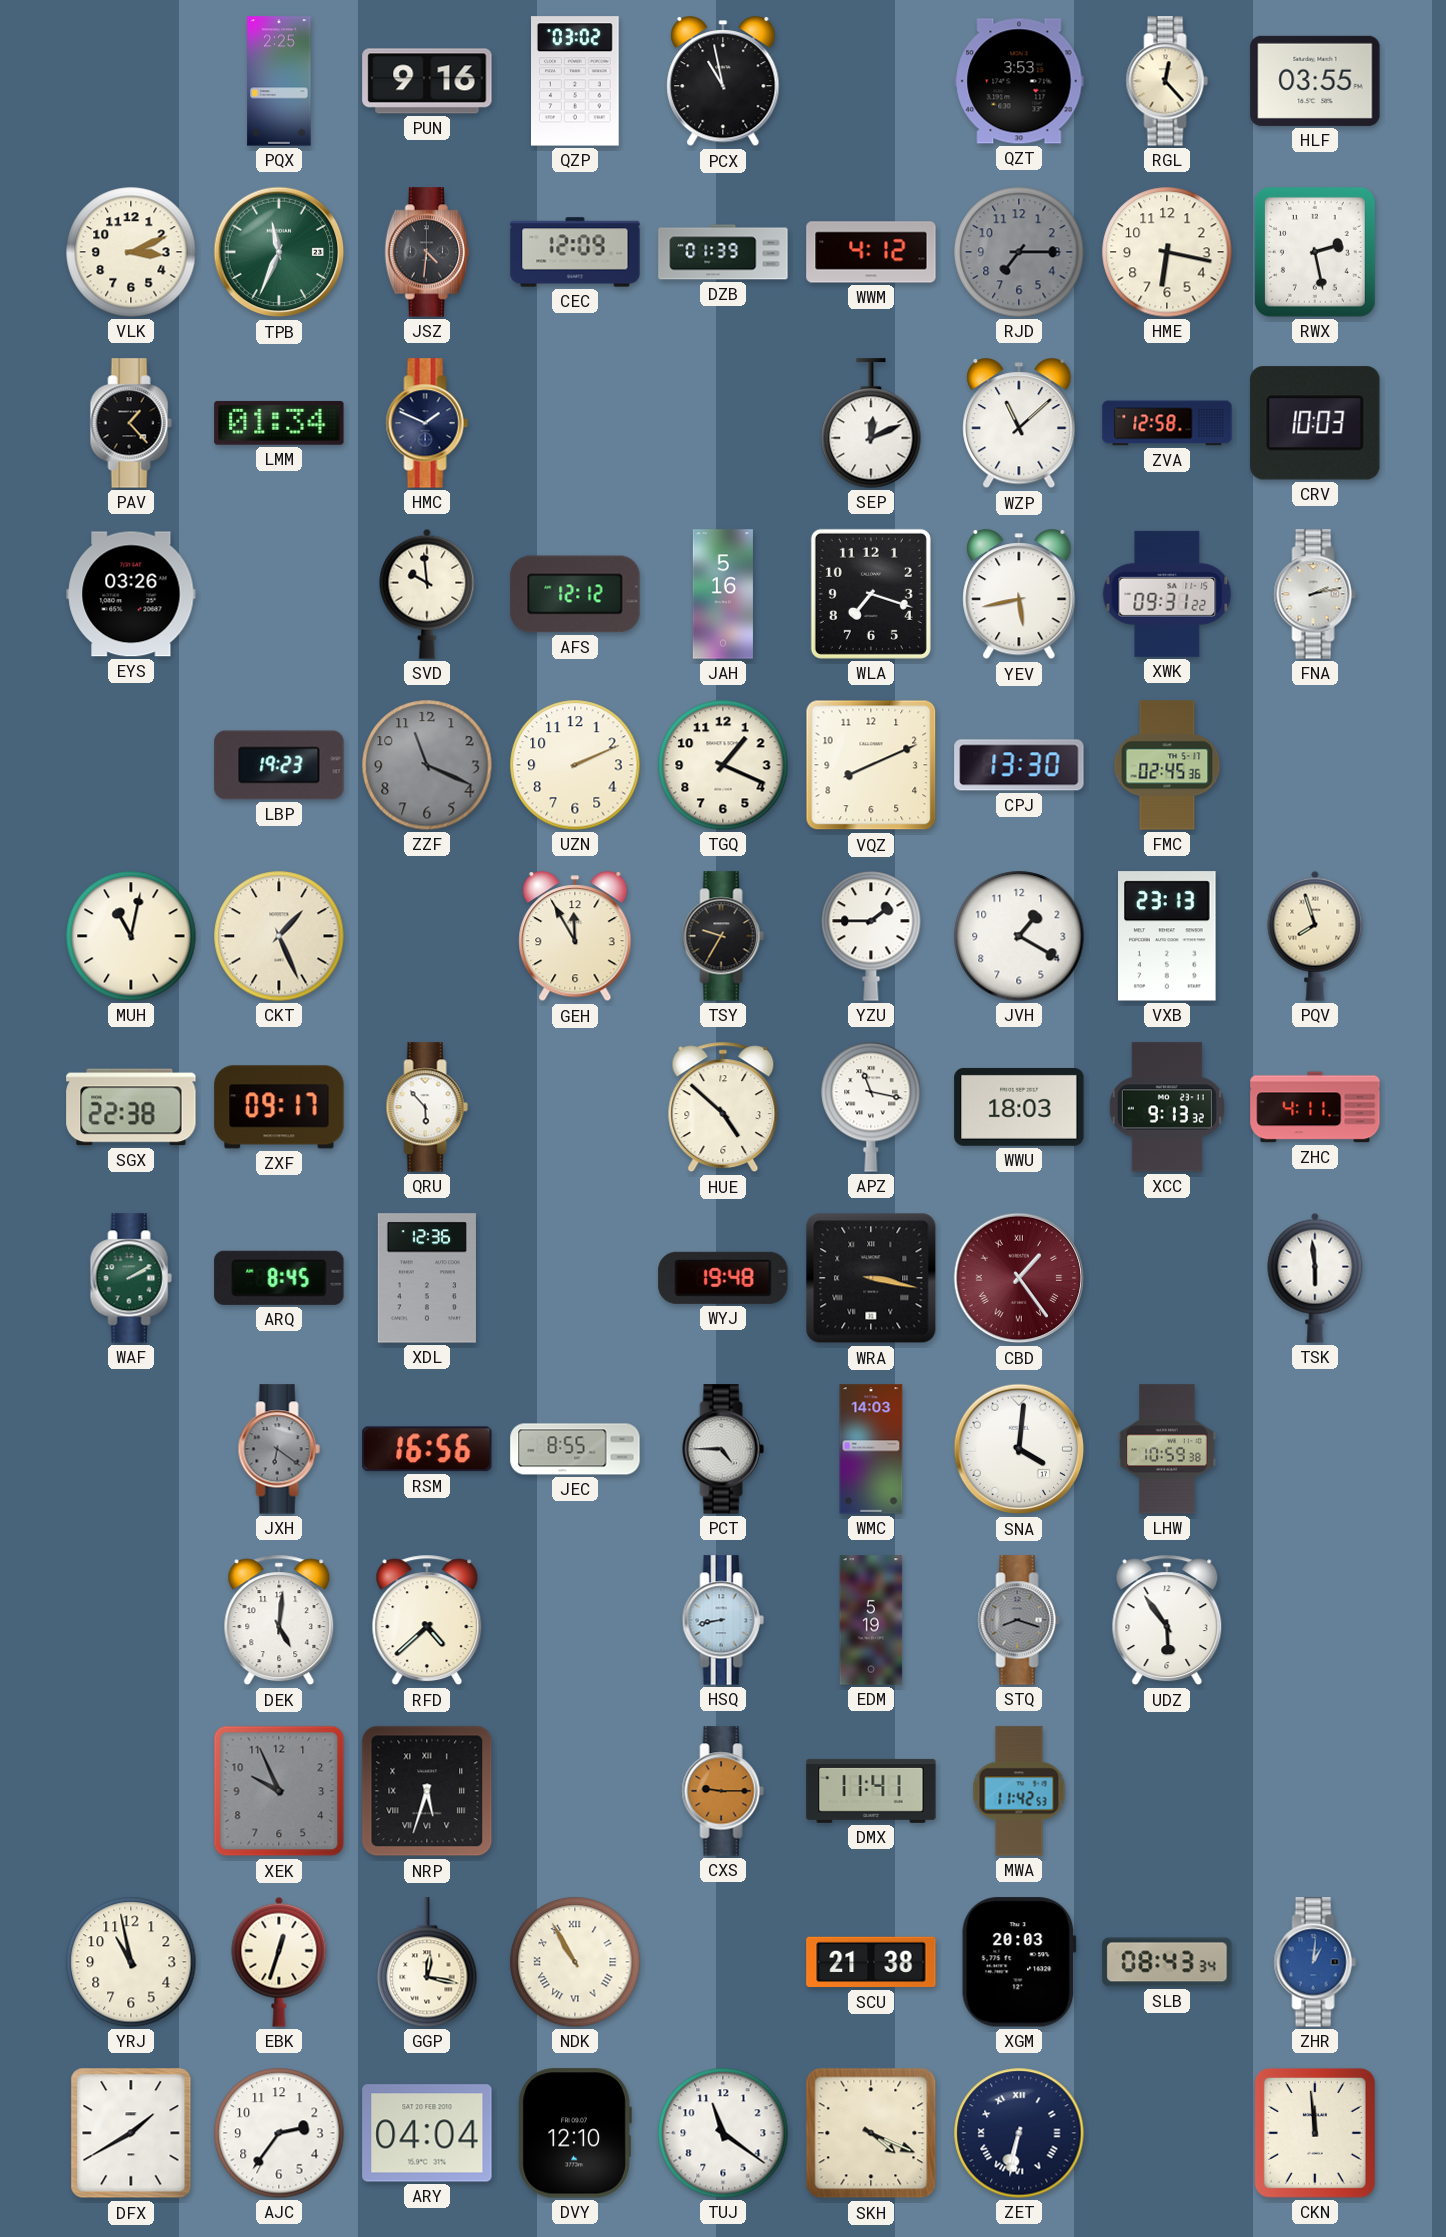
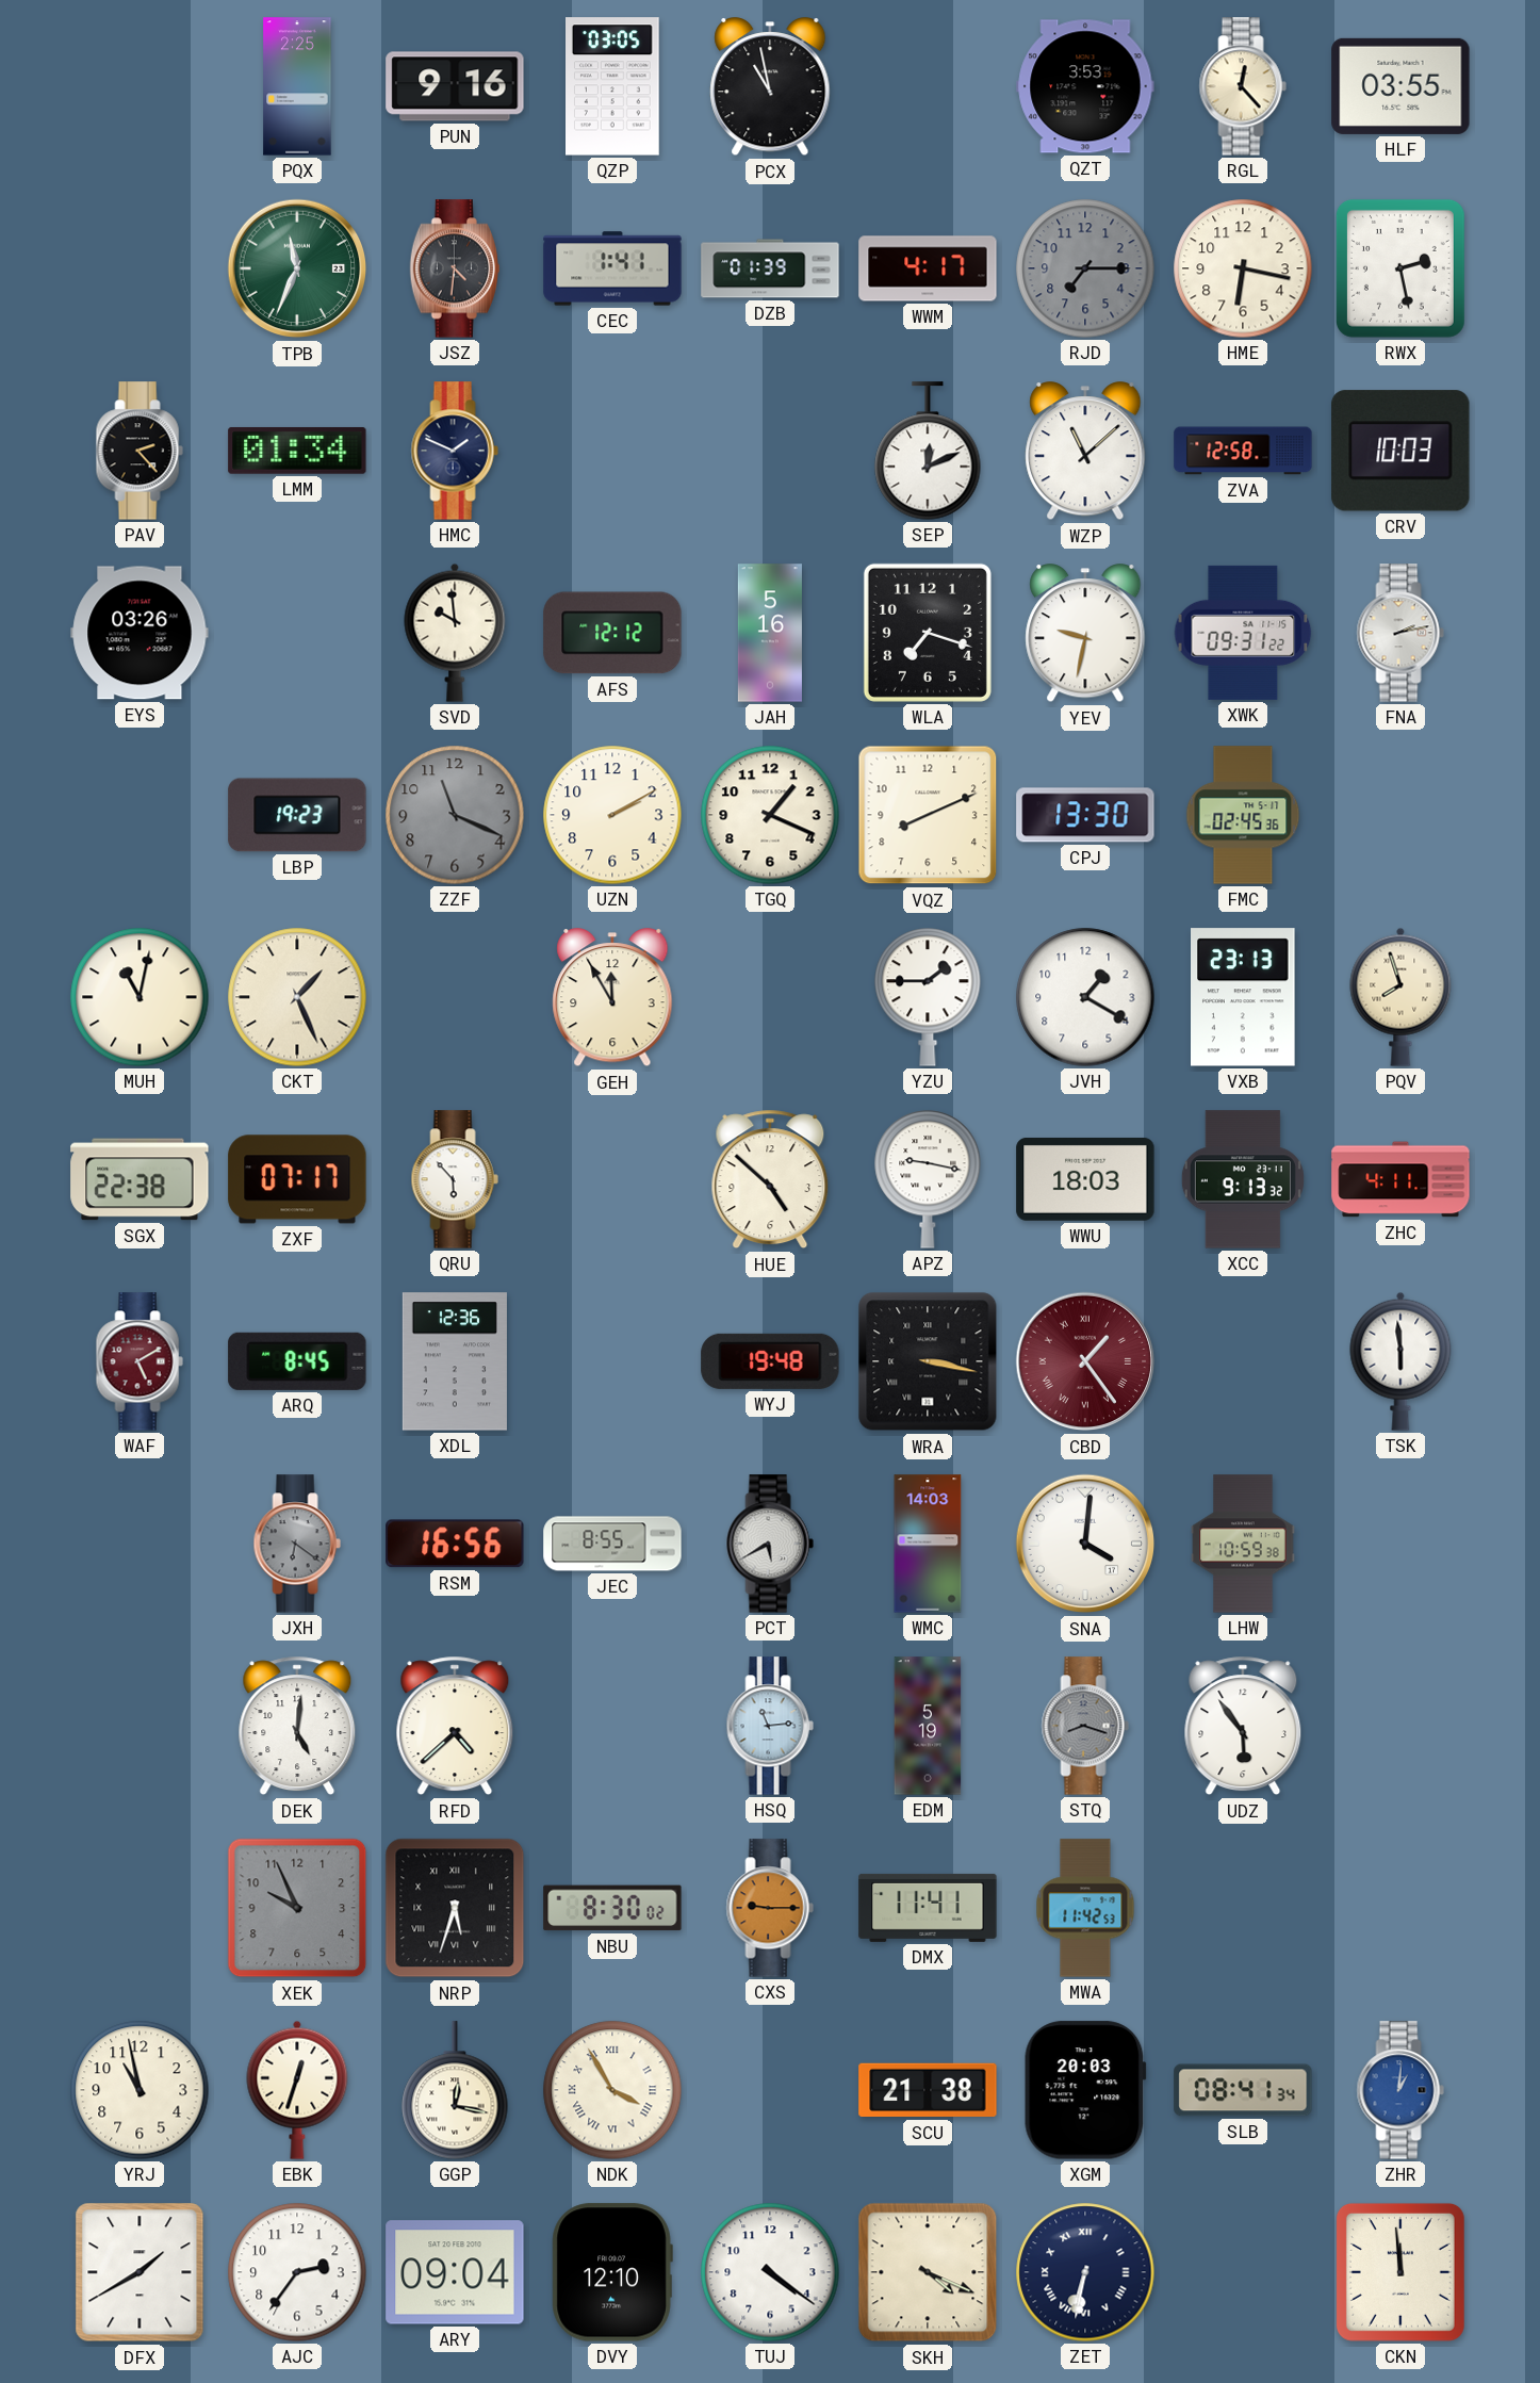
QZP: 03:02 -> 03:05 (613, 86)
VLK: 3:11 -> none (131, 252)
CEC: 12:09 -> 1:41 (612, 268)
WWM: 4:12 -> 4:17 (928, 268)
PAV: 1:23 -> 2:23 (140, 451)
YEV: 5:43 -> 9:32 (1085, 634)
UZN: 2:11 -> 2:10 (612, 815)
TSY: 9:35 -> none (723, 936)
ZXF: 09:17 -> 07:17 (297, 1179)
APZ: 11:17 -> 9:17 (928, 1179)
WAF: 2:10 -> 5:10 (140, 1361)
WAF dial: green -> burgundy (140, 1361)
PCT: 4:45 -> 5:40 (770, 1544)
HSQ: 8:43 -> 11:14 (770, 1726)
NBU: none -> 8:30 (612, 1908)
NDK: 10:55 -> 3:55 (612, 2090)
SLB: 08:43 -> 08:41 (1243, 2090)
ARY: 04:04 -> 09:04 (455, 2272)
TUJ: 11:21 -> 4:21 (770, 2272)
